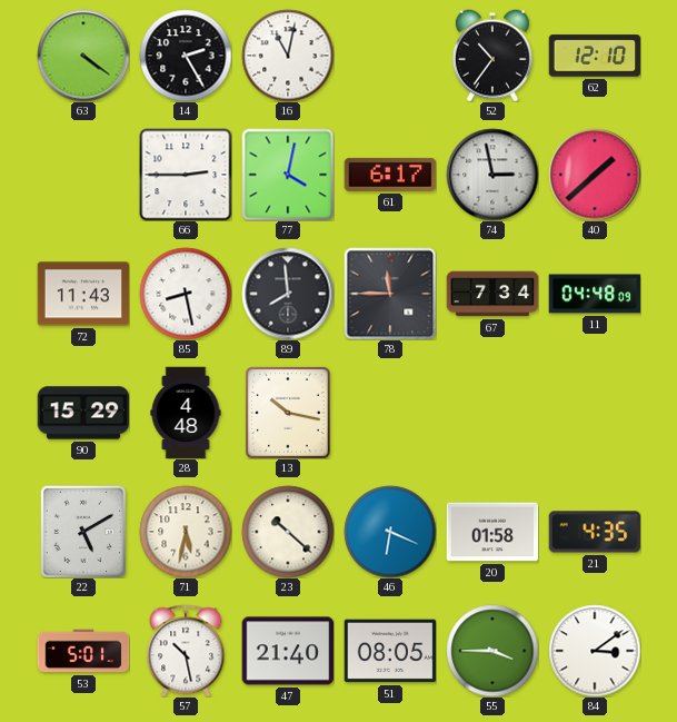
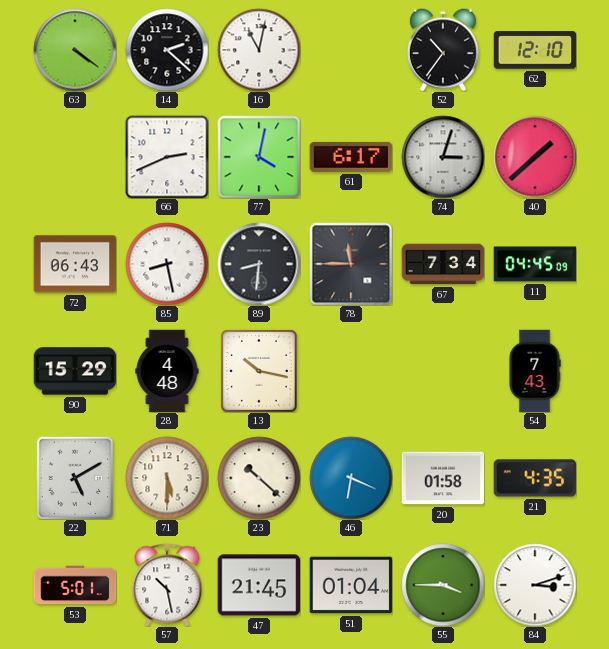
14: 2:25 -> 2:22 (167, 50)
66: 2:45 -> 2:41 (167, 157)
74: 2:58 -> 3:03 (443, 157)
72: 11:43 -> 06:43 (75, 264)
89: 7:59 -> 8:31 (259, 264)
11: 04:48 -> 04:45 (535, 264)
54: none -> 7:43 (535, 371)
71: 5:32 -> 5:30 (167, 478)
47: 21:40 -> 21:45 (259, 585)
51: 08:05 -> 01:04 (351, 585)
84: 3:09 -> 3:12 (535, 585)
